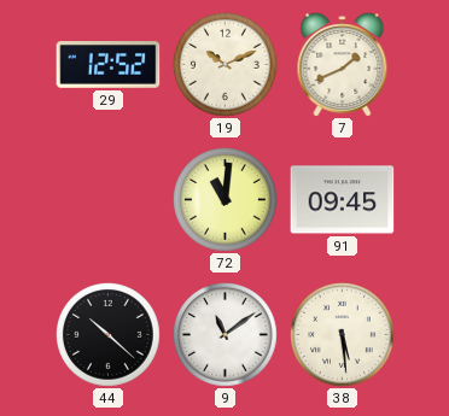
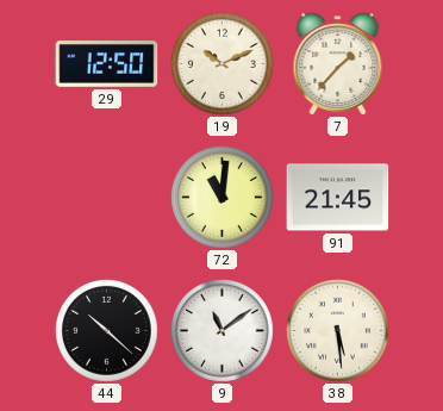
29: 12:52 -> 12:50 (107, 64)
7: 1:41 -> 1:37 (338, 64)
91: 09:45 -> 21:45 (338, 198)
